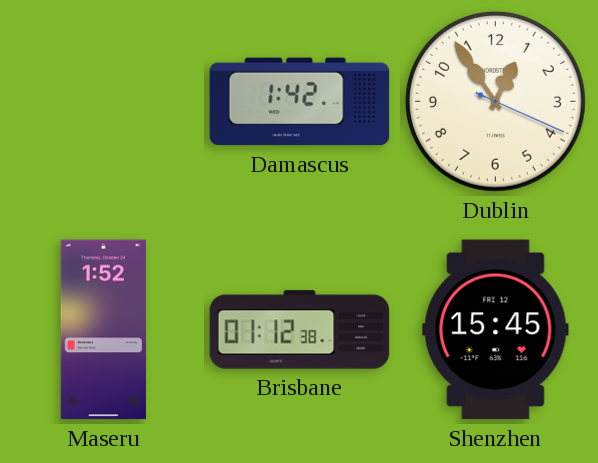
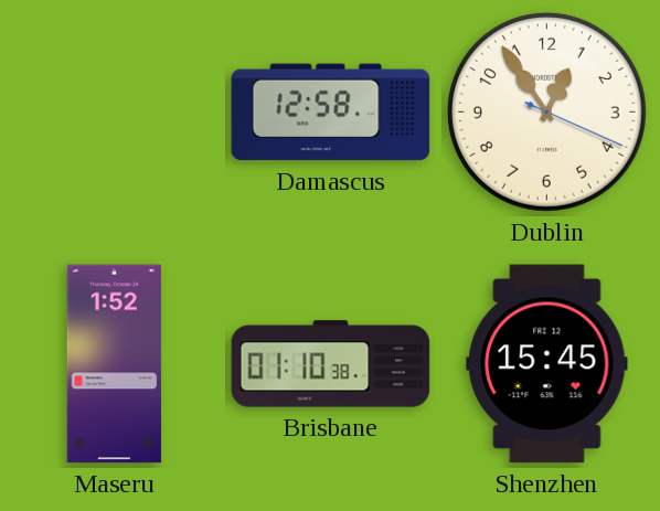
Damascus: 1:42 -> 12:58 (331, 113)
Brisbane: 01:12 -> 01:10 (331, 364)
